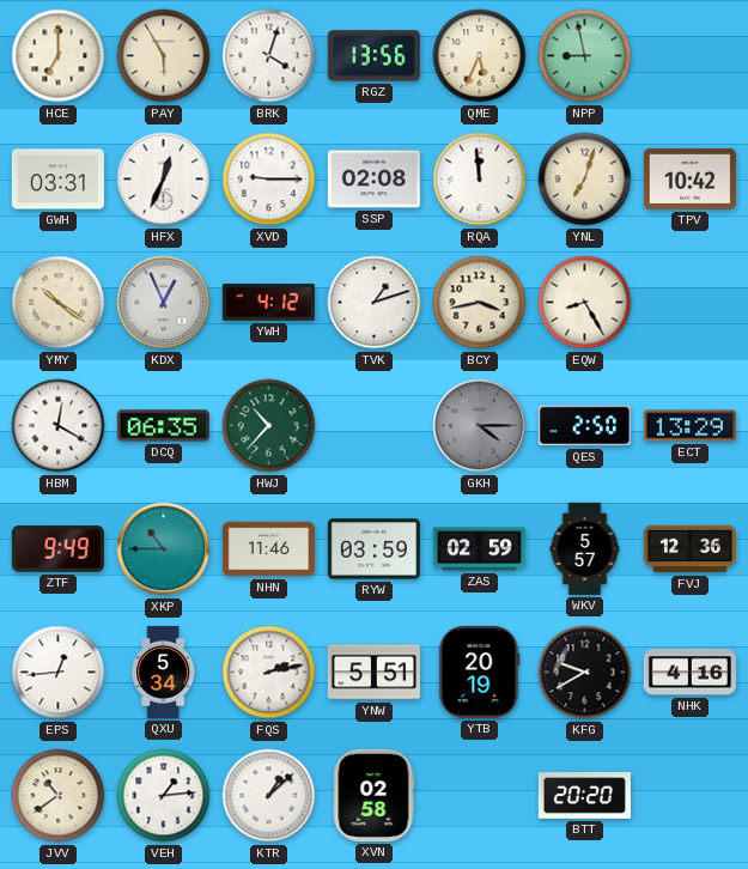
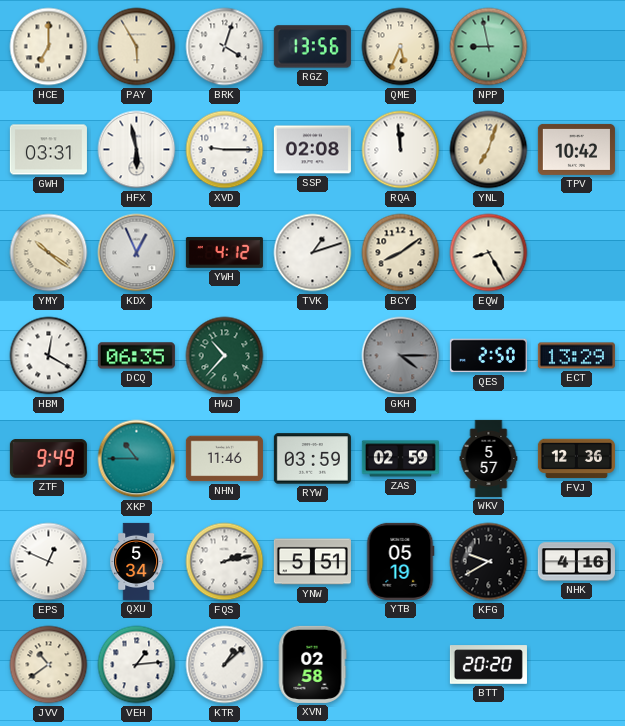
HFX: 12:34 -> 5:58 (137, 150)
BCY: 3:43 -> 8:09 (401, 253)
EPS: 12:44 -> 12:49 (49, 562)
YTB: 20:19 -> 05:19 (400, 561)
